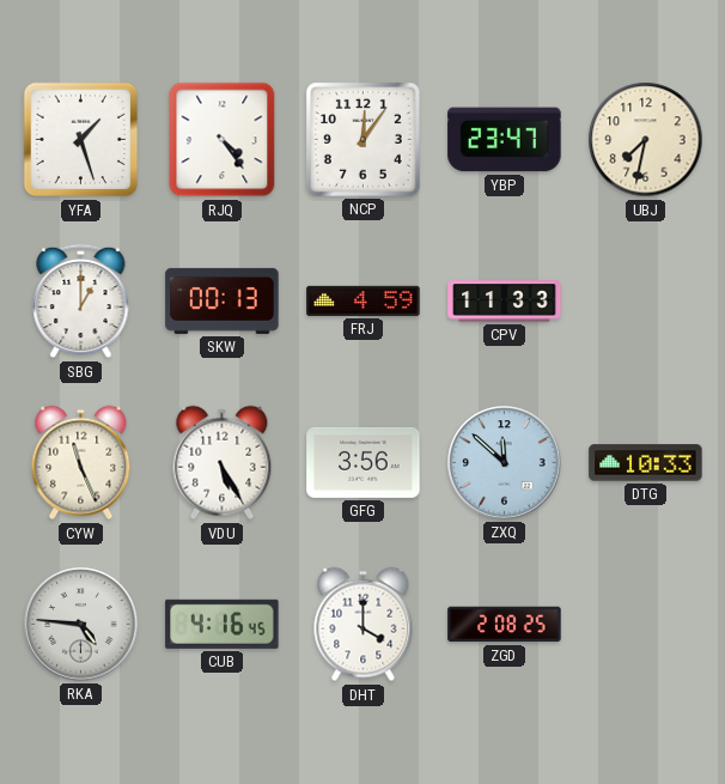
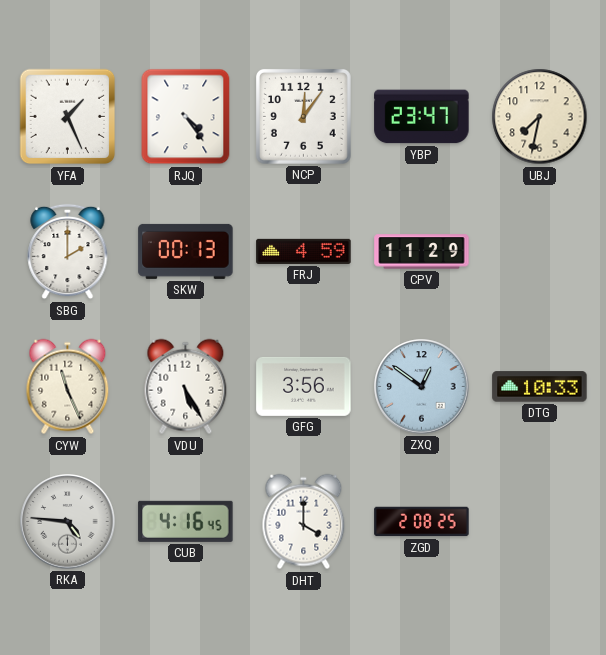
YFA: 1:27 -> 1:26 (68, 117)
SBG: 1:00 -> 2:00 (68, 252)
CPV: 11:33 -> 11:29 (422, 252)
ZXQ: 11:52 -> 12:51 (422, 387)
